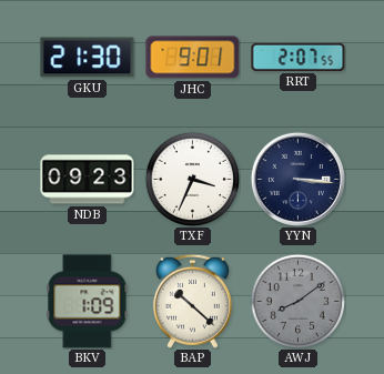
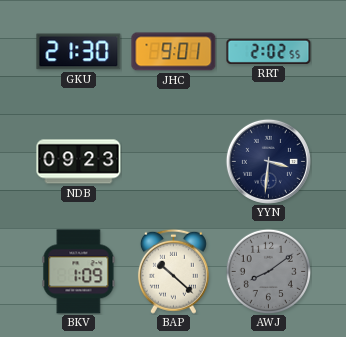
RRT: 2:07 -> 2:02 (269, 51)
TXF: 3:34 -> none (192, 179)
YYN: 3:16 -> 3:31 (268, 161)
